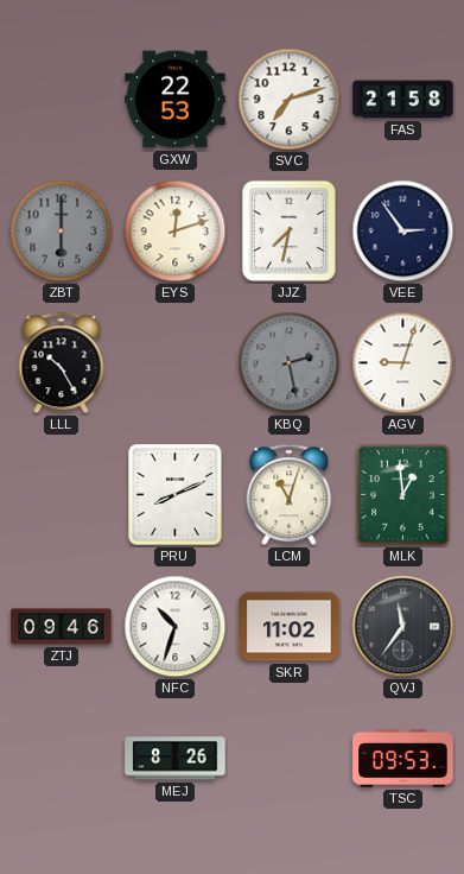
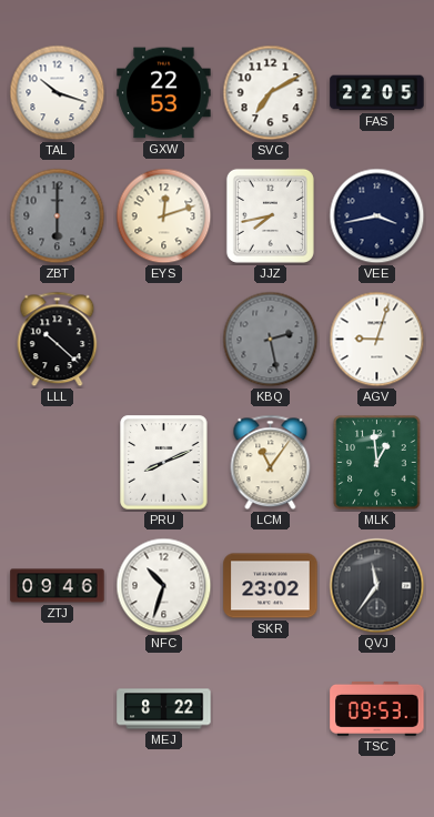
TAL: none -> 10:18 (58, 93)
SVC: 7:12 -> 7:10 (271, 93)
FAS: 21:58 -> 22:05 (377, 93)
JJZ: 7:32 -> 7:43 (270, 215)
VEE: 2:54 -> 3:43 (377, 216)
LLL: 10:25 -> 10:22 (58, 340)
LCM: 11:03 -> 11:06 (271, 463)
SKR: 11:02 -> 23:02 (271, 586)
MEJ: 8:26 -> 8:22 (164, 709)
